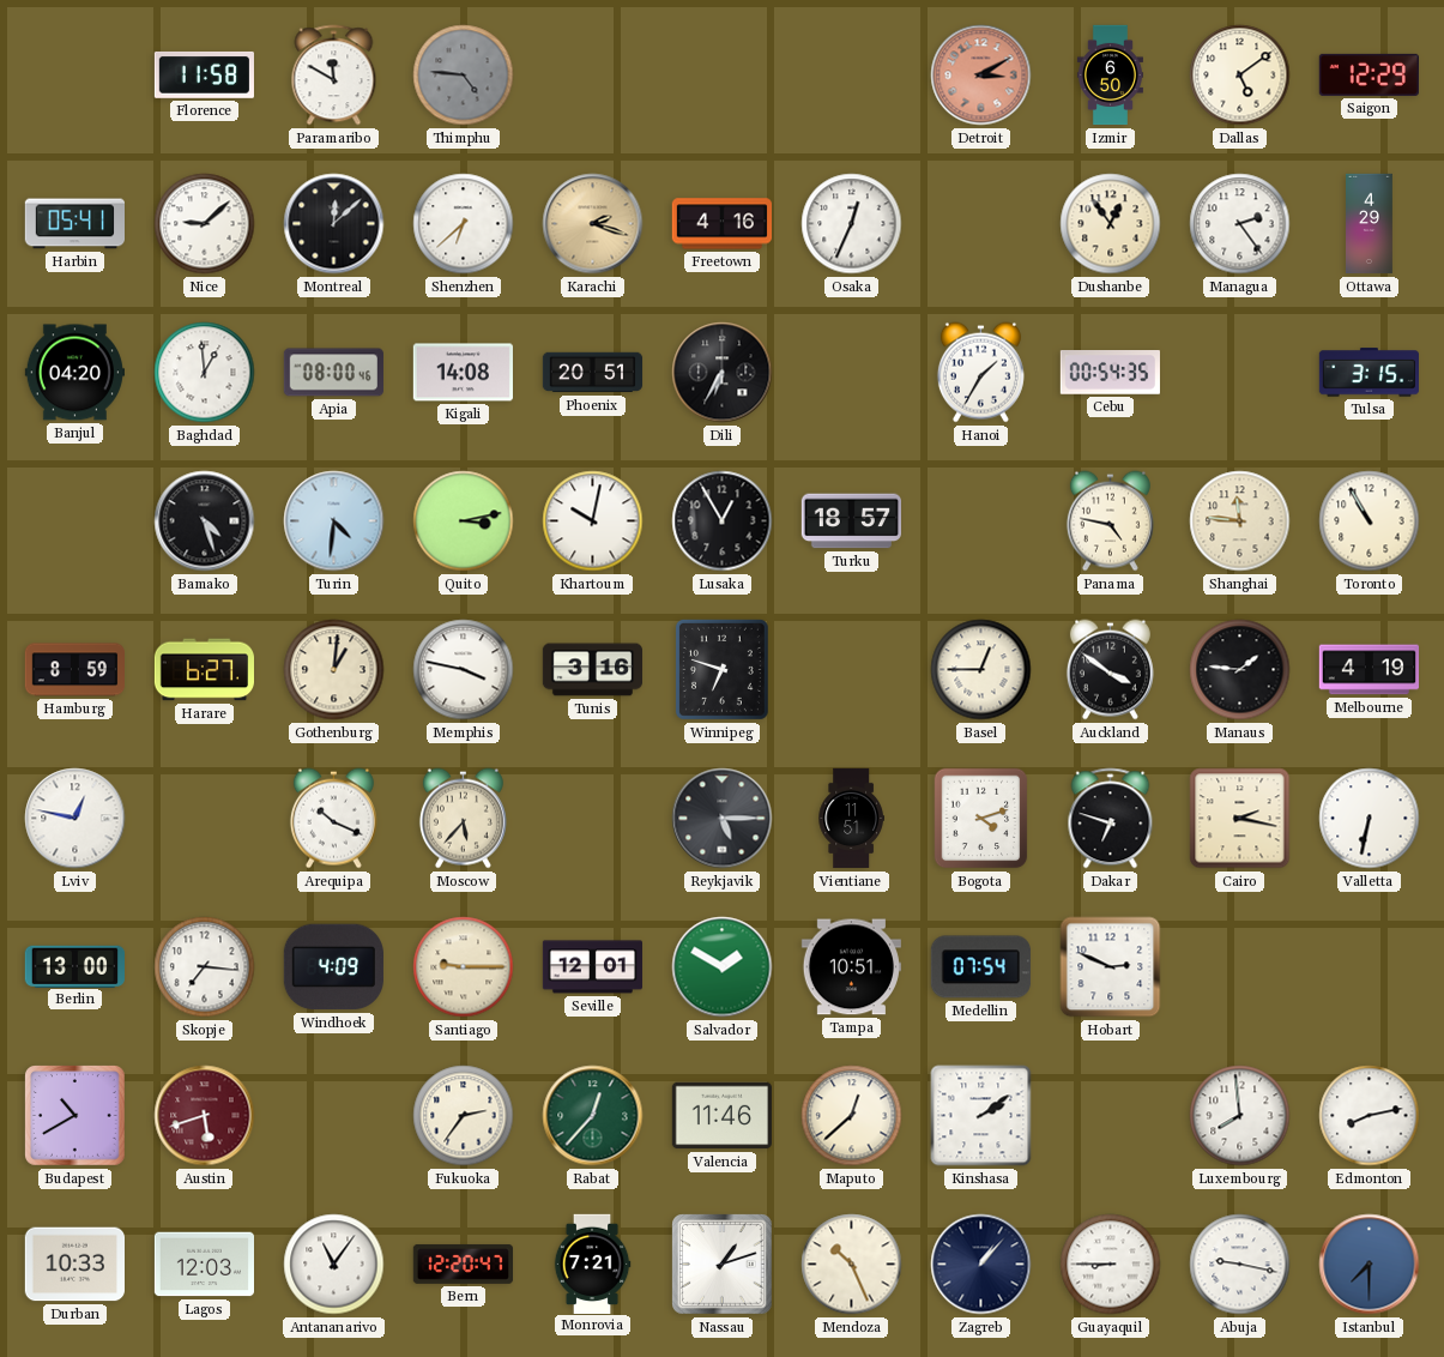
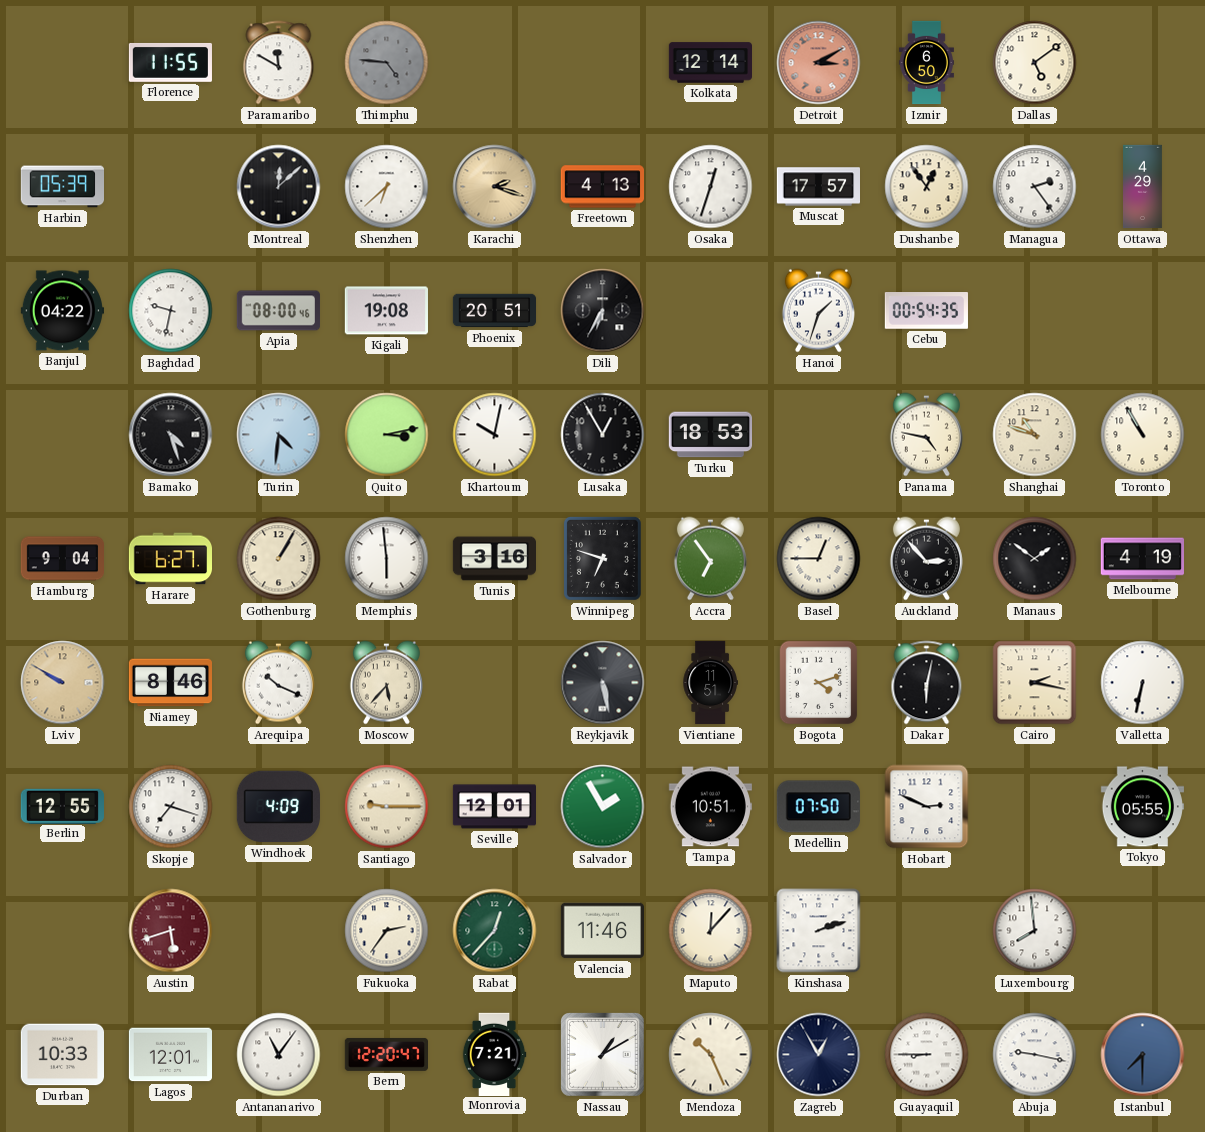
Florence: 11:58 -> 11:55 (170, 63)
Kolkata: none -> 12:14 (710, 63)
Saigon: 12:29 -> none (1369, 74)
Harbin: 05:41 -> 05:39 (62, 187)
Nice: 9:08 -> none (205, 224)
Freetown: 4:16 -> 4:13 (602, 187)
Osaka: 12:34 -> 12:33 (711, 187)
Muscat: none -> 17:57 (818, 187)
Banjul: 04:20 -> 04:22 (62, 311)
Baghdad: 12:59 -> 9:32 (171, 311)
Kigali: 14:08 -> 19:08 (386, 311)
Hanoi: 1:35 -> 1:33 (818, 311)
Tulsa: 3:15 -> none (1369, 373)
Turku: 18:57 -> 18:53 (710, 435)
Shanghai: 11:46 -> 10:48 (1035, 435)
Hamburg: 8:59 -> 9:04 (62, 559)
Gothenburg: 1:01 -> 1:05 (279, 559)
Memphis: 3:47 -> 5:59 (387, 559)
Accra: none -> 6:54 (710, 559)
Auckland: 3:51 -> 2:53 (926, 559)
Manaus: 1:46 -> 1:51 (1035, 559)
Lviv: 12:47 -> 9:50 (63, 683)
Lviv dial: white -> champagne (63, 683)
Niamey: none -> 8:46 (170, 683)
Reykjavik: 5:15 -> 5:28 (603, 683)
Dakar: 6:48 -> 6:02 (927, 683)
Berlin: 13:00 -> 12:55 (62, 806)
Skopje: 7:16 -> 7:18 (171, 807)
Salvador: 1:50 -> 1:55 (603, 807)
Medellin: 07:54 -> 07:50 (818, 807)
Tokyo: none -> 05:55 (1142, 807)
Budapest: 10:40 -> none (75, 1116)
Maputo: 12:38 -> 12:07 (711, 931)
Kinshasa: 2:09 -> 2:12 (819, 931)
Edmonton: 8:13 -> none (1370, 1116)
Lagos: 12:03 -> 12:01 (170, 1055)
Nassau: 1:12 -> 1:10 (603, 1055)
Zagreb: 1:07 -> 12:55 (819, 1055)
